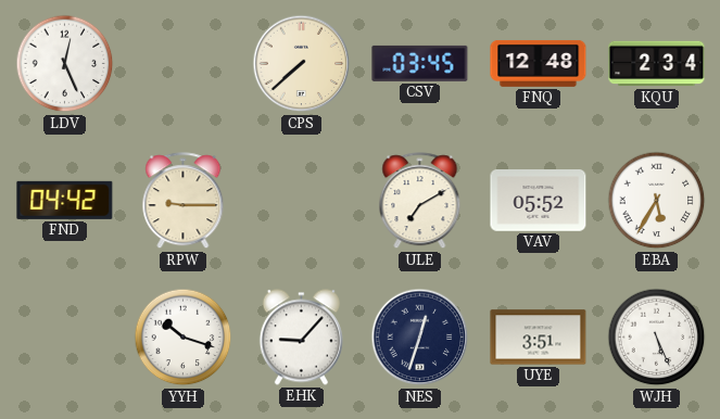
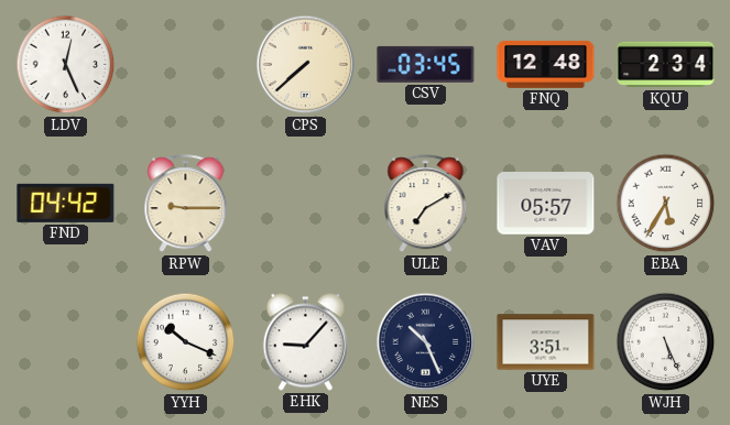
VAV: 05:52 -> 05:57 (546, 204)
YYH: 10:18 -> 10:19 (186, 342)
NES: 12:33 -> 10:26 (426, 342)
